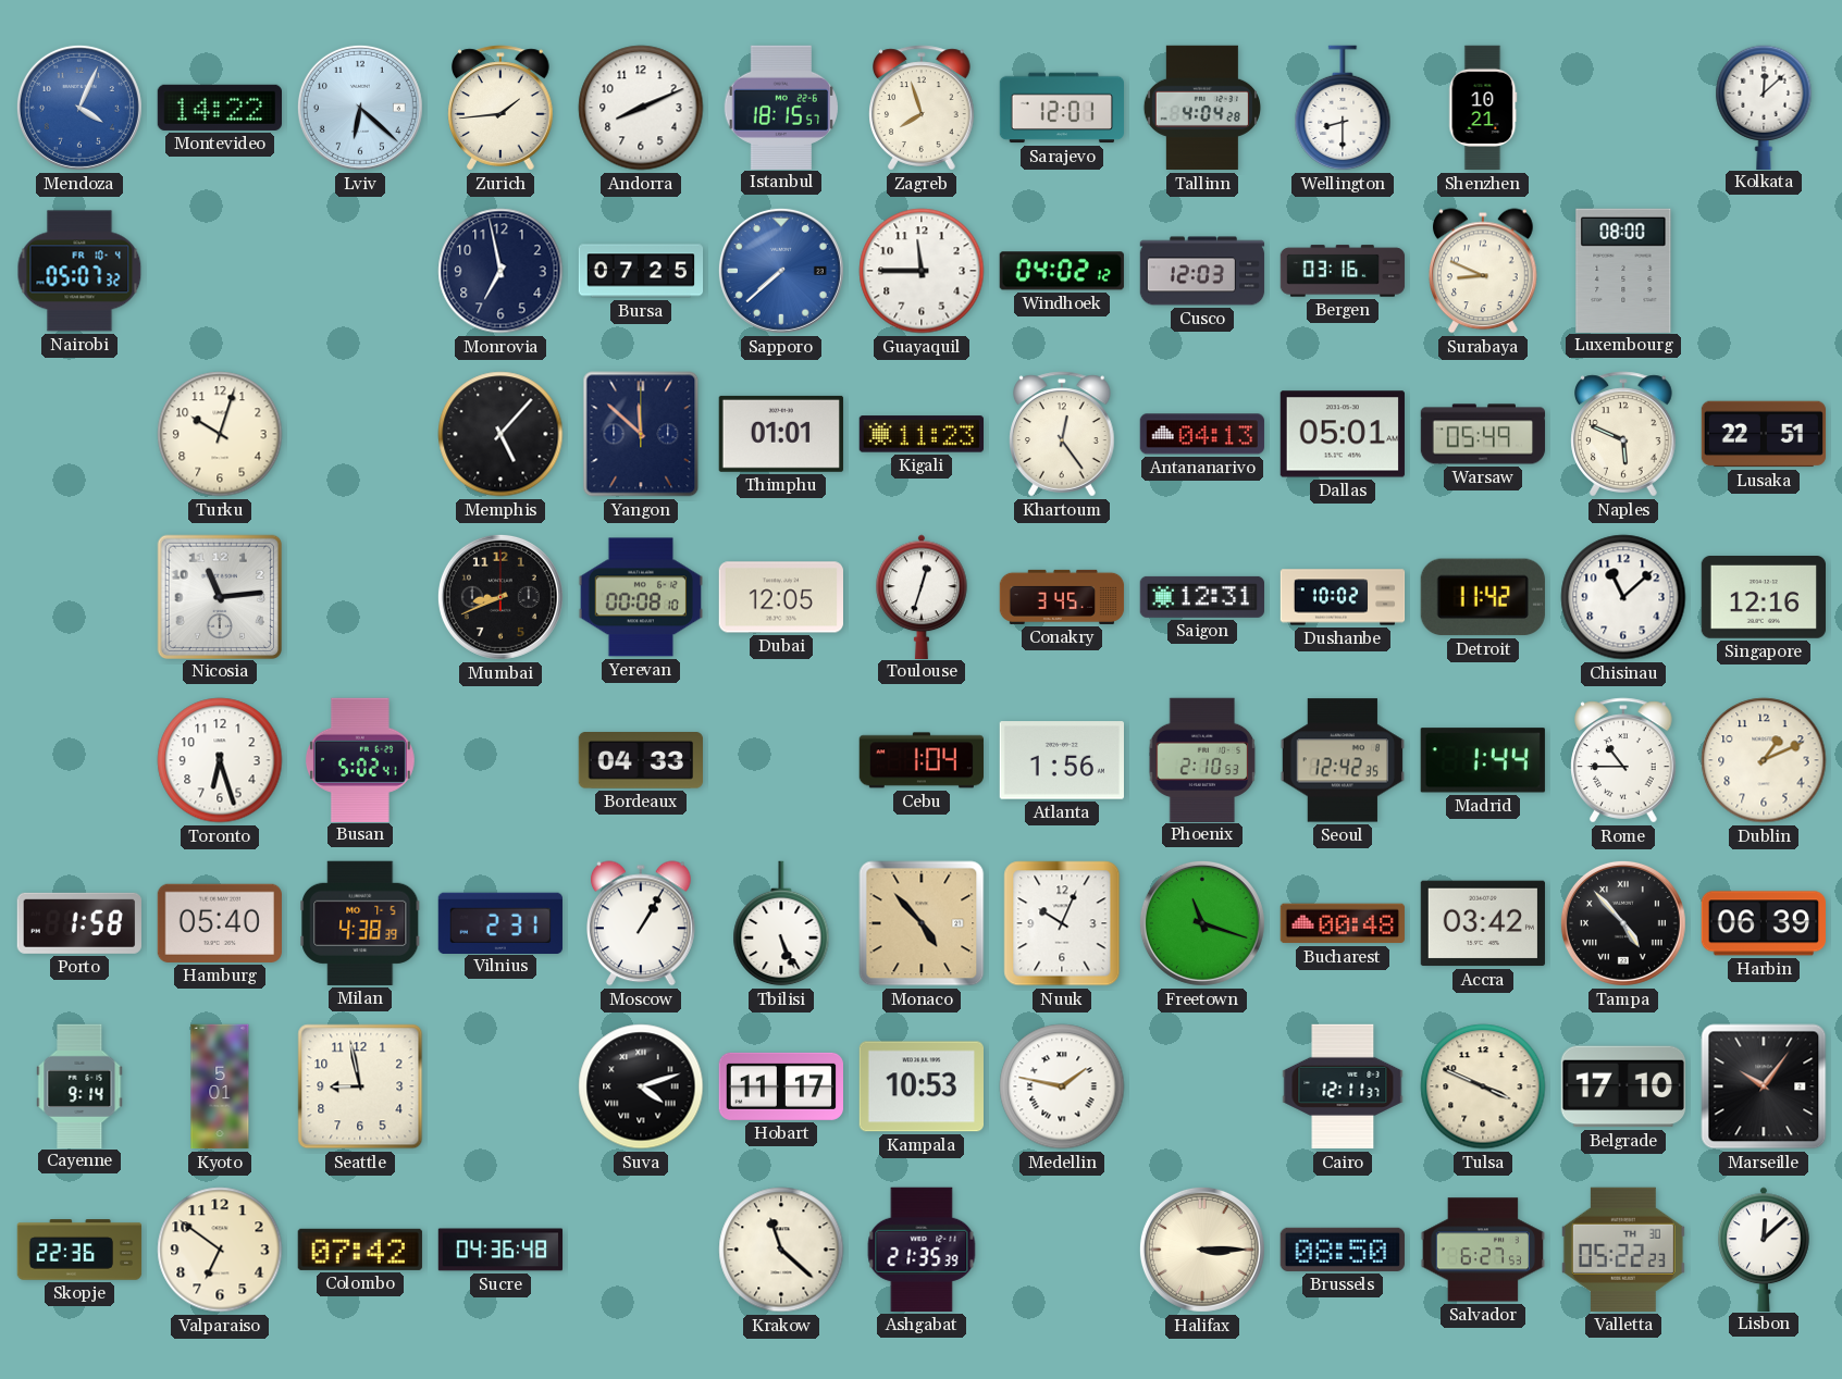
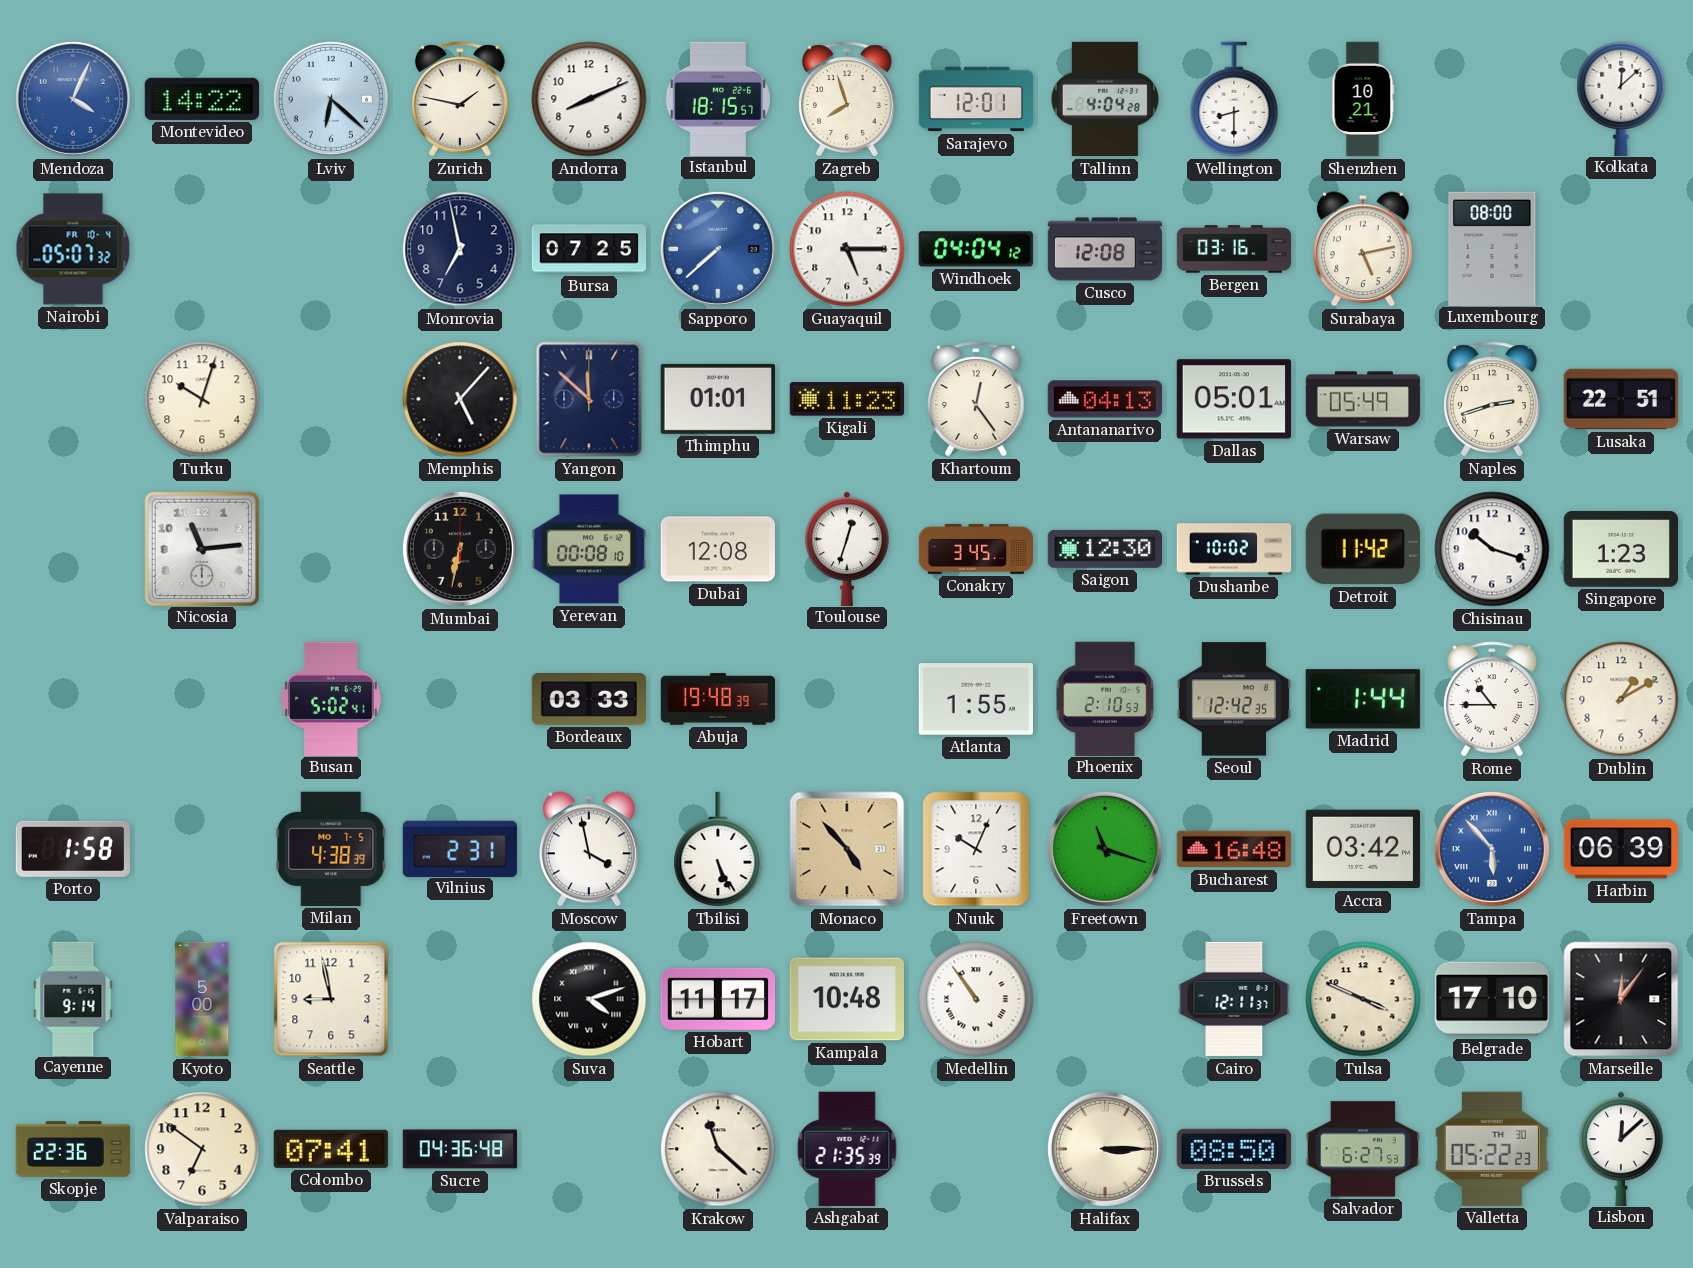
Zurich: 1:44 -> 1:47 (460, 99)
Guayaquil: 11:45 -> 5:15 (847, 249)
Windhoek: 04:02 -> 04:04 (976, 249)
Cusco: 12:03 -> 12:08 (1105, 249)
Surabaya: 8:49 -> 5:13 (1364, 249)
Naples: 5:49 -> 2:42 (1492, 399)
Mumbai: 8:41 -> 6:32 (460, 549)
Dubai: 12:05 -> 12:08 (717, 549)
Saigon: 12:31 -> 12:30 (1104, 549)
Chisinau: 11:08 -> 10:18 (1492, 549)
Singapore: 12:16 -> 1:23 (1620, 550)
Toronto: 6:27 -> none (220, 760)
Bordeaux: 04:33 -> 03:33 (588, 700)
Abuja: none -> 19:48 (718, 699)
Cebu: 1:04 -> none (920, 760)
Atlanta: 1:56 -> 1:55 (975, 699)
Dublin: 1:11 -> 1:10 (1621, 699)
Hamburg: 05:40 -> none (220, 923)
Moscow: 1:05 -> 3:58 (590, 849)
Bucharest: 00:48 -> 16:48 (1234, 849)
Tampa: 4:53 -> 5:53 (1492, 849)
Tampa dial: black -> blue (1492, 849)
Kyoto: 5:01 -> 5:00 (202, 999)
Kampala: 10:53 -> 10:48 (846, 999)
Medellin: 1:47 -> 10:54 (976, 999)
Marseille: 10:06 -> 12:06 (1621, 999)
Colombo: 07:42 -> 07:41 (331, 1149)
